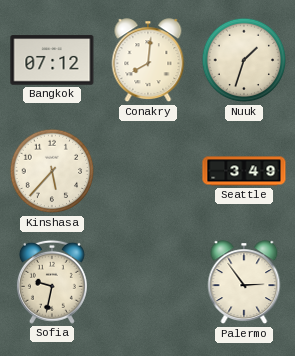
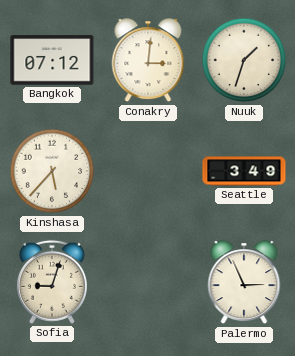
Conakry: 8:01 -> 3:01 (148, 61)
Sofia: 9:32 -> 9:03 (52, 282)
Palermo: 2:54 -> 2:56 (244, 283)
